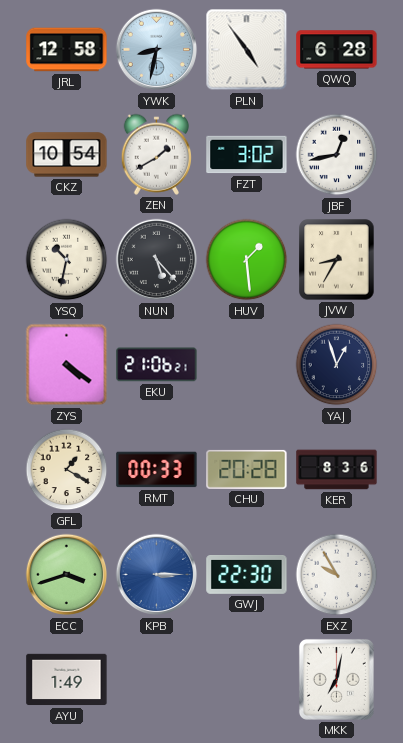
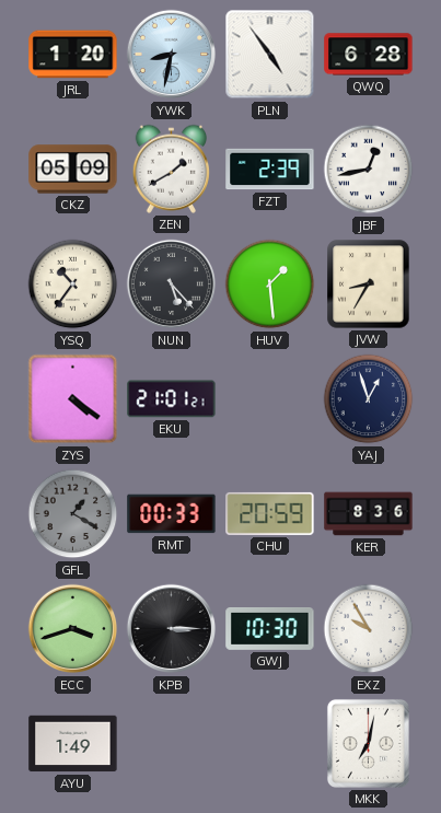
JRL: 12:58 -> 1:20 (73, 55)
CKZ: 10:54 -> 05:09 (73, 170)
FZT: 3:02 -> 2:39 (270, 170)
YSQ: 10:32 -> 10:36 (73, 284)
EKU: 21:06 -> 21:01 (172, 399)
GFL dial: cream -> grey (73, 514)
CHU: 20:28 -> 20:59 (270, 513)
KPB dial: blue -> black (172, 629)
GWJ: 22:30 -> 10:30 (270, 629)
